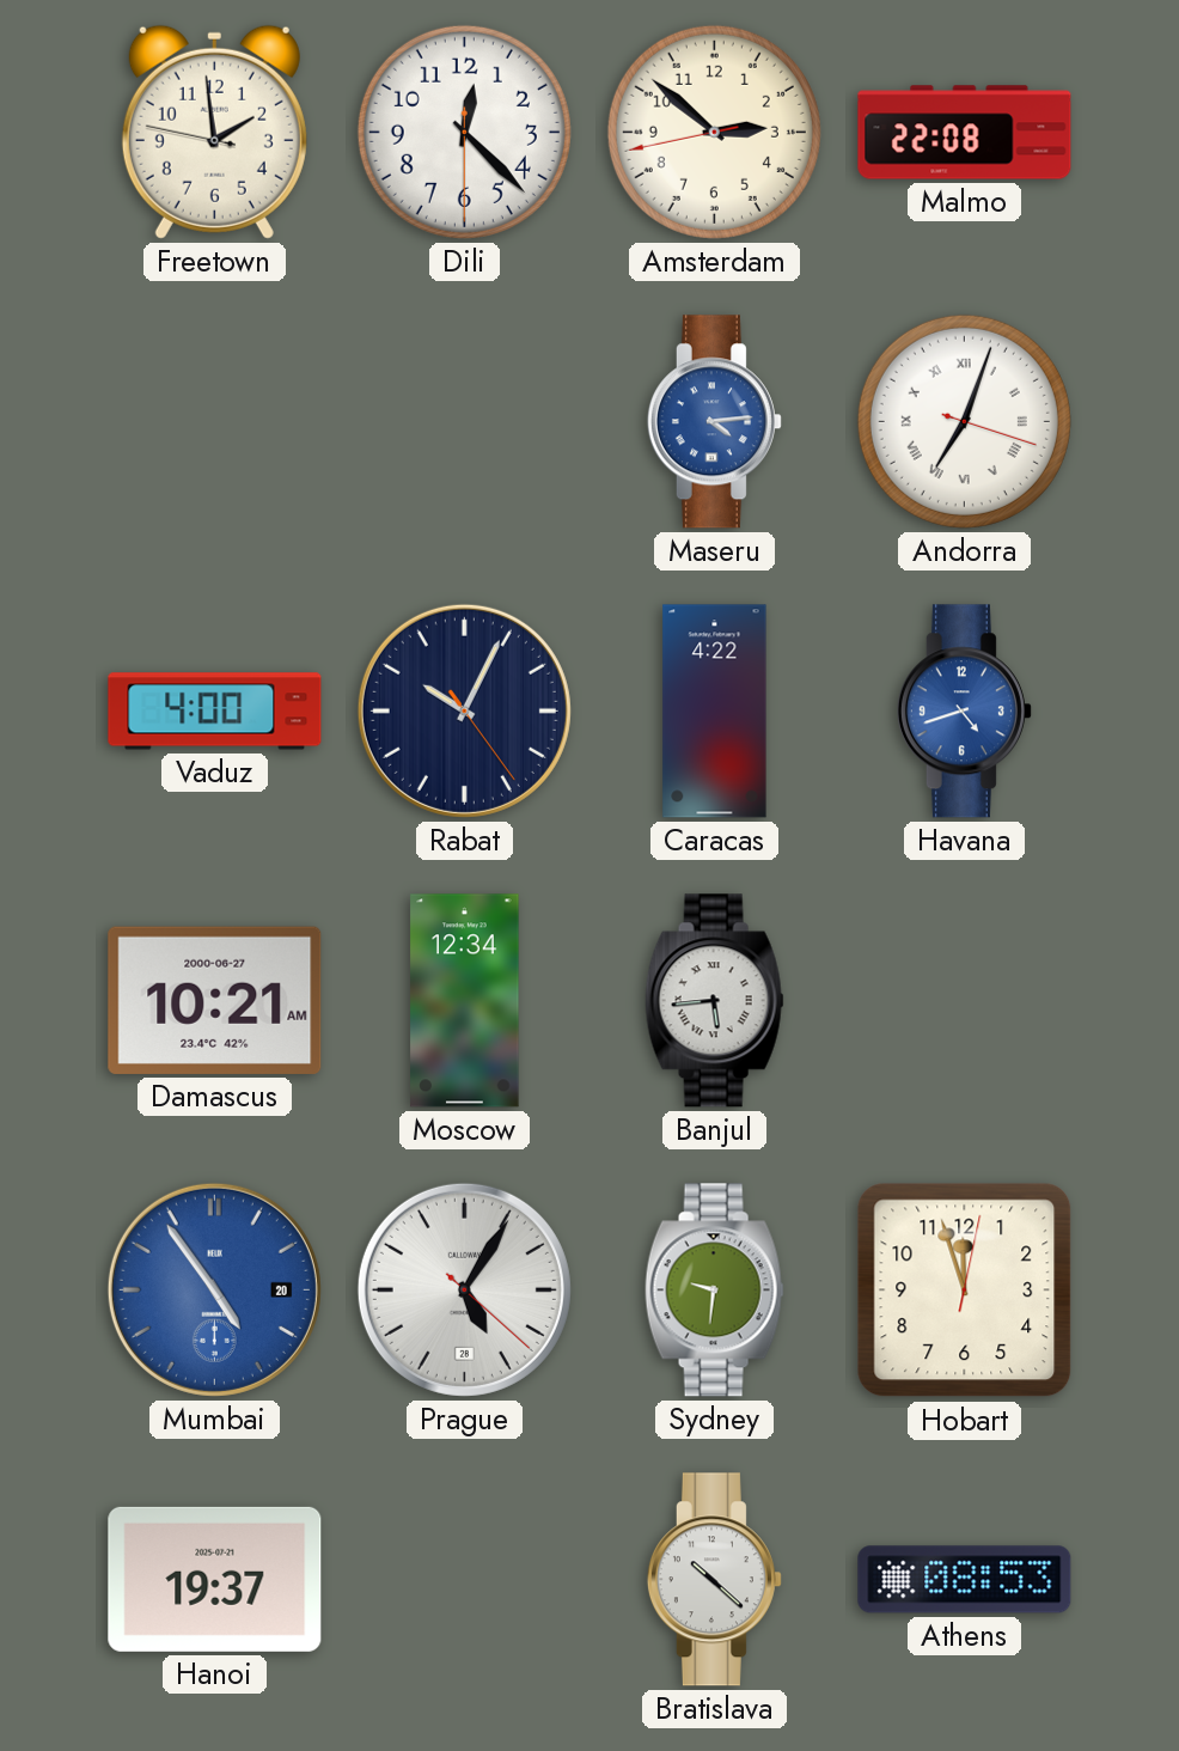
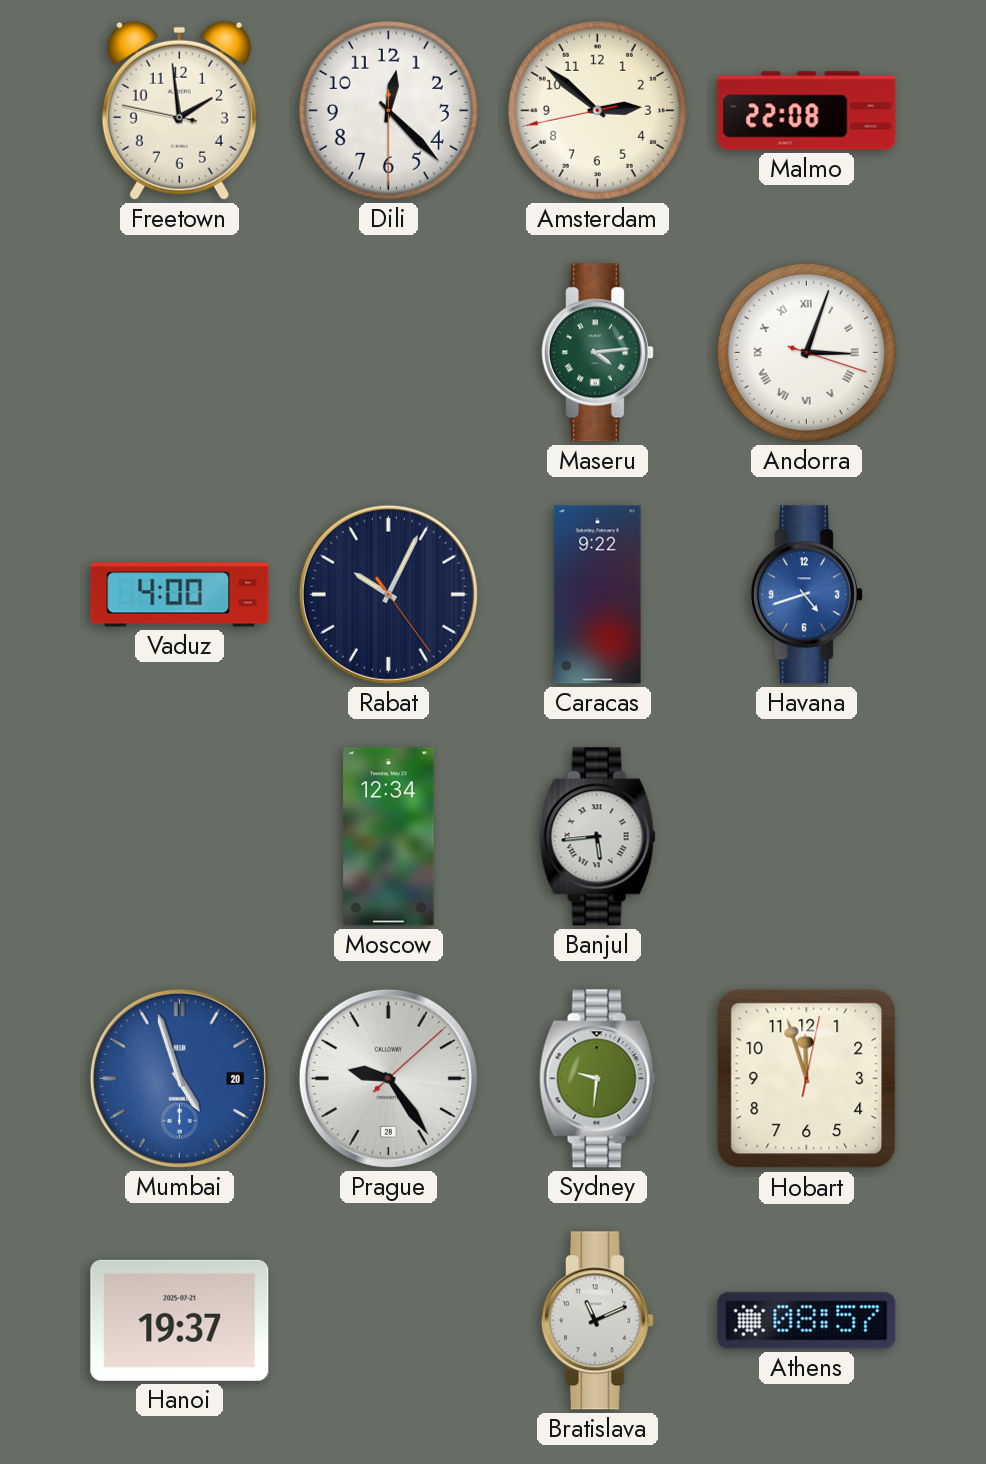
Maseru dial: blue -> green (597, 353)
Andorra: 7:03 -> 3:03 (806, 352)
Caracas: 4:22 -> 9:22 (598, 595)
Damascus: 10:21 -> none (215, 1000)
Mumbai: 4:54 -> 4:57 (179, 1078)
Prague: 5:05 -> 9:24 (388, 1078)
Bratislava: 10:22 -> 11:11 (597, 1321)
Athens: 08:53 -> 08:57 (807, 1321)
